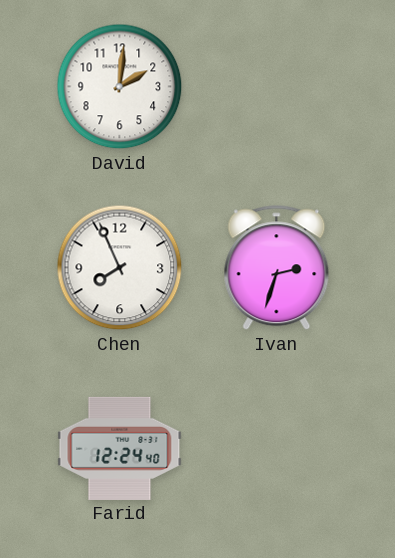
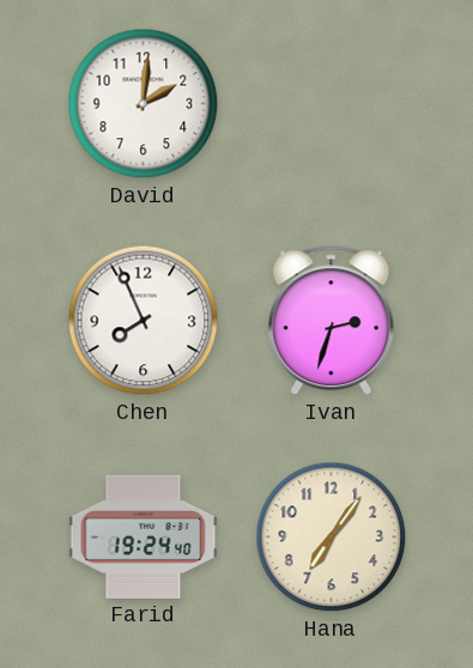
Farid: 12:24 -> 19:24 (144, 536)
Hana: none -> 7:06 (332, 538)
